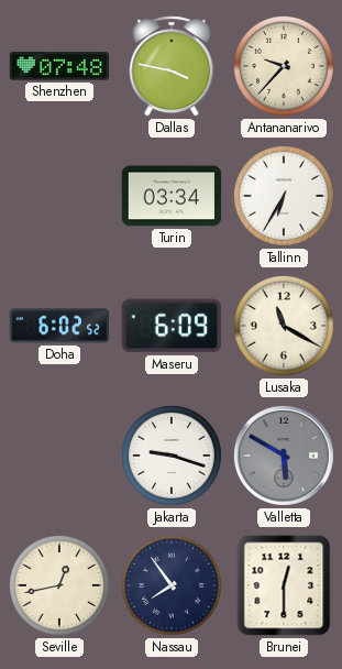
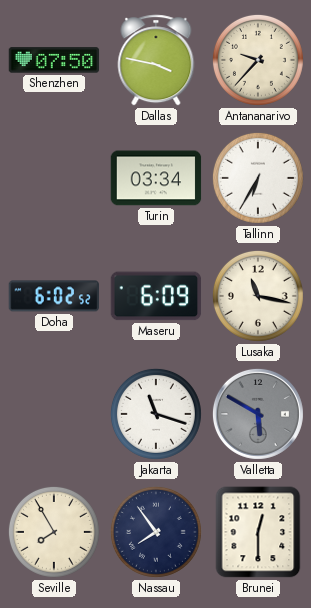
Shenzhen: 07:48 -> 07:50 (54, 60)
Lusaka: 11:20 -> 11:17 (258, 296)
Jakarta: 9:18 -> 11:18 (156, 414)
Seville: 12:43 -> 7:55 (54, 532)
